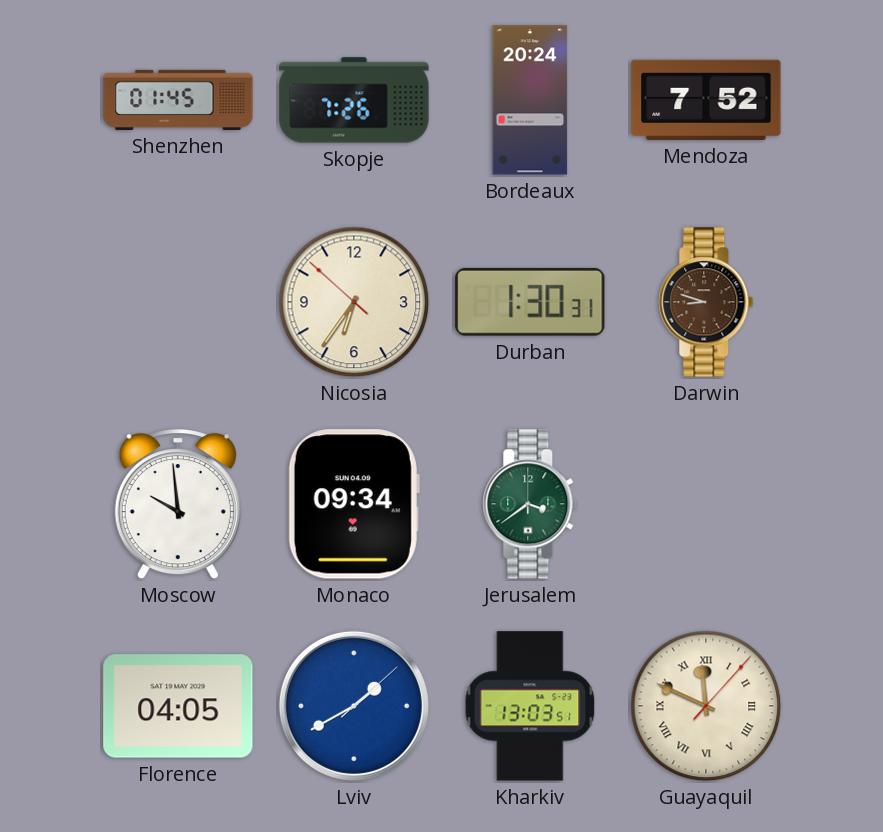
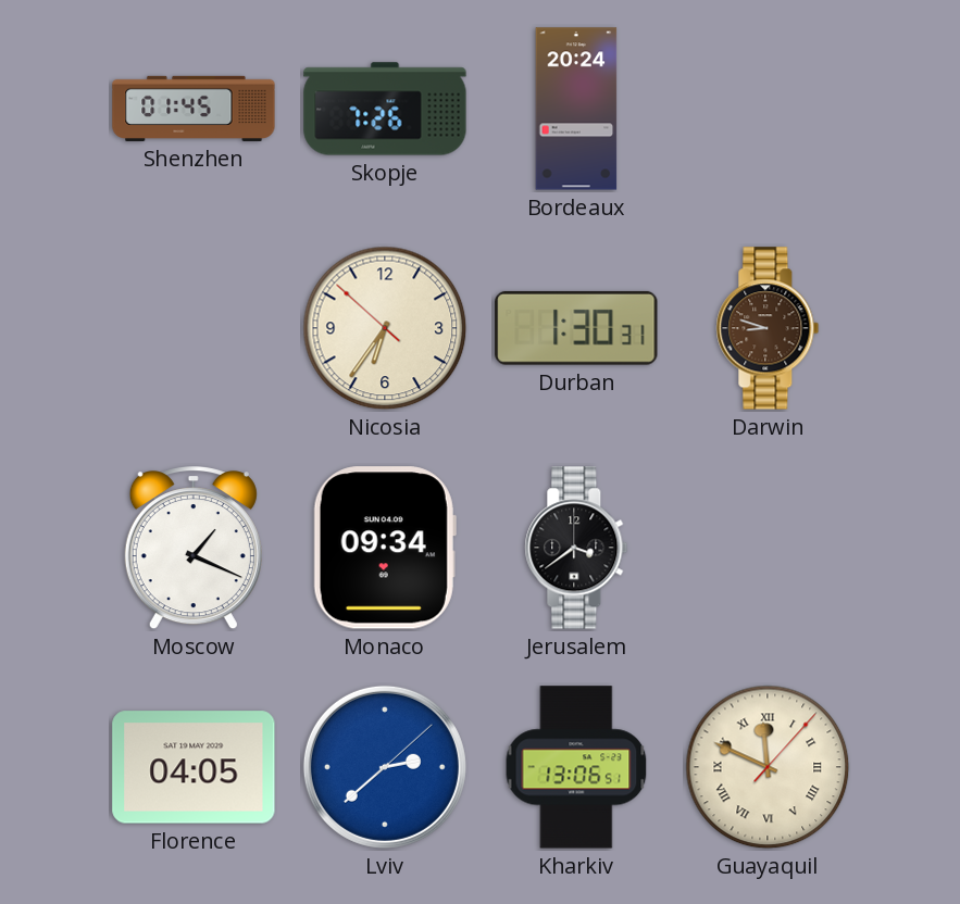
Mendoza: 7:52 -> none (706, 100)
Moscow: 9:59 -> 1:19 (194, 549)
Jerusalem dial: green -> black (576, 548)
Lviv: 1:40 -> 2:38 (385, 767)
Kharkiv: 13:03 -> 13:06 (576, 767)
